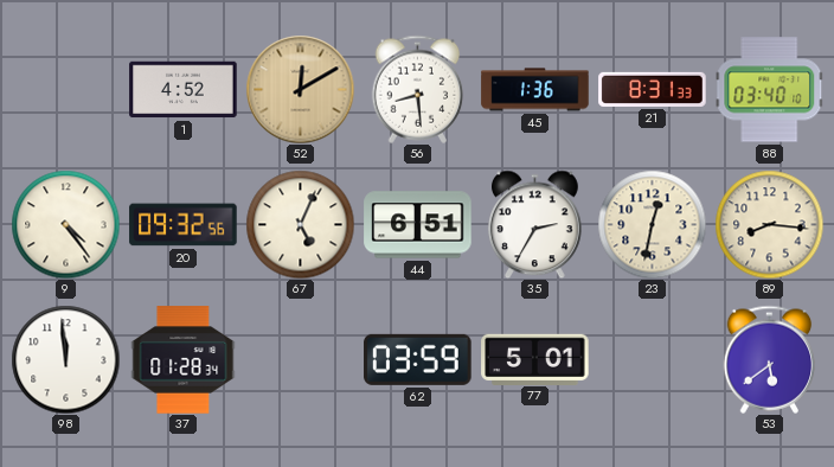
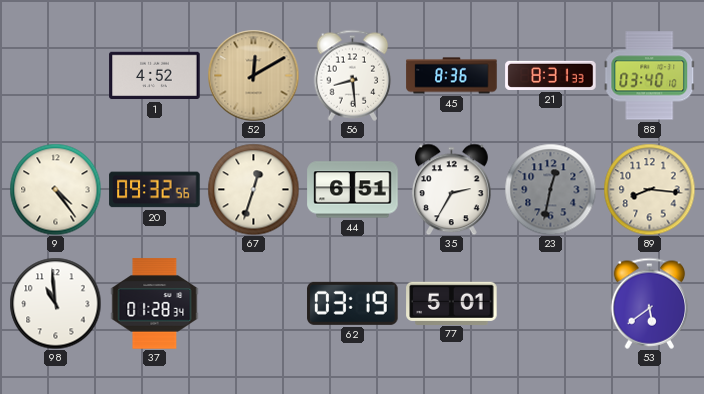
45: 1:36 -> 8:36 (452, 76)
67: 5:04 -> 12:33 (253, 189)
23 dial: cream -> grey (550, 189)
98: 11:59 -> 10:59 (55, 303)
62: 03:59 -> 03:19 (353, 303)
